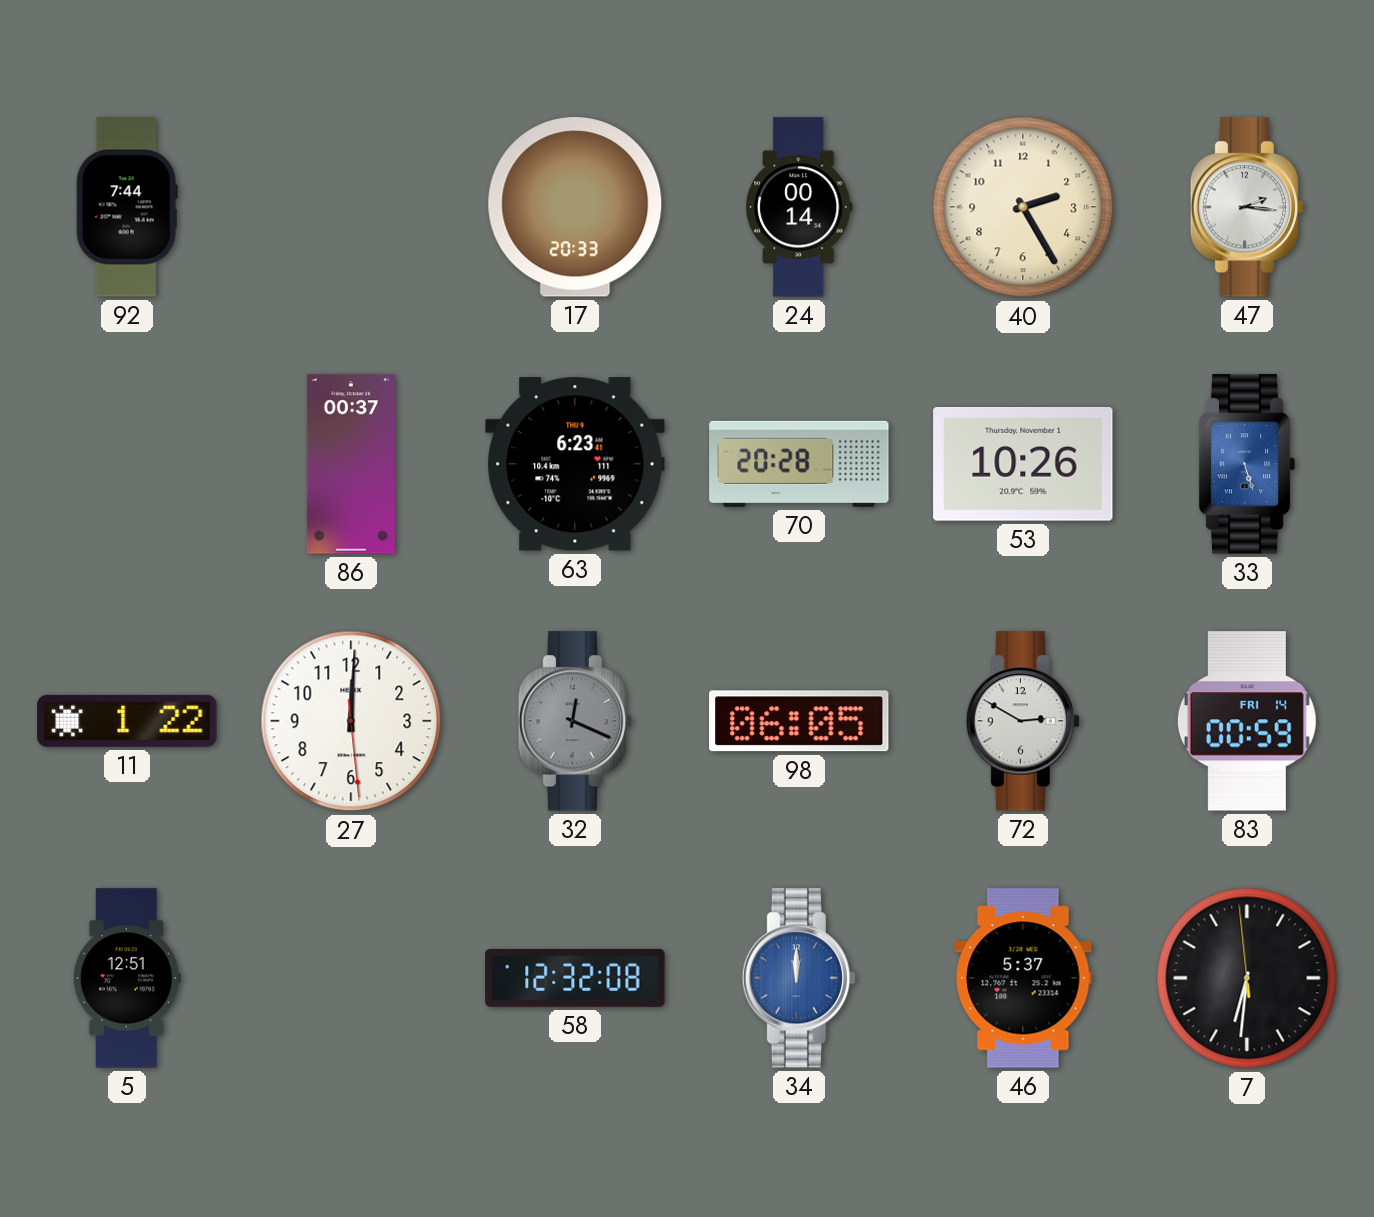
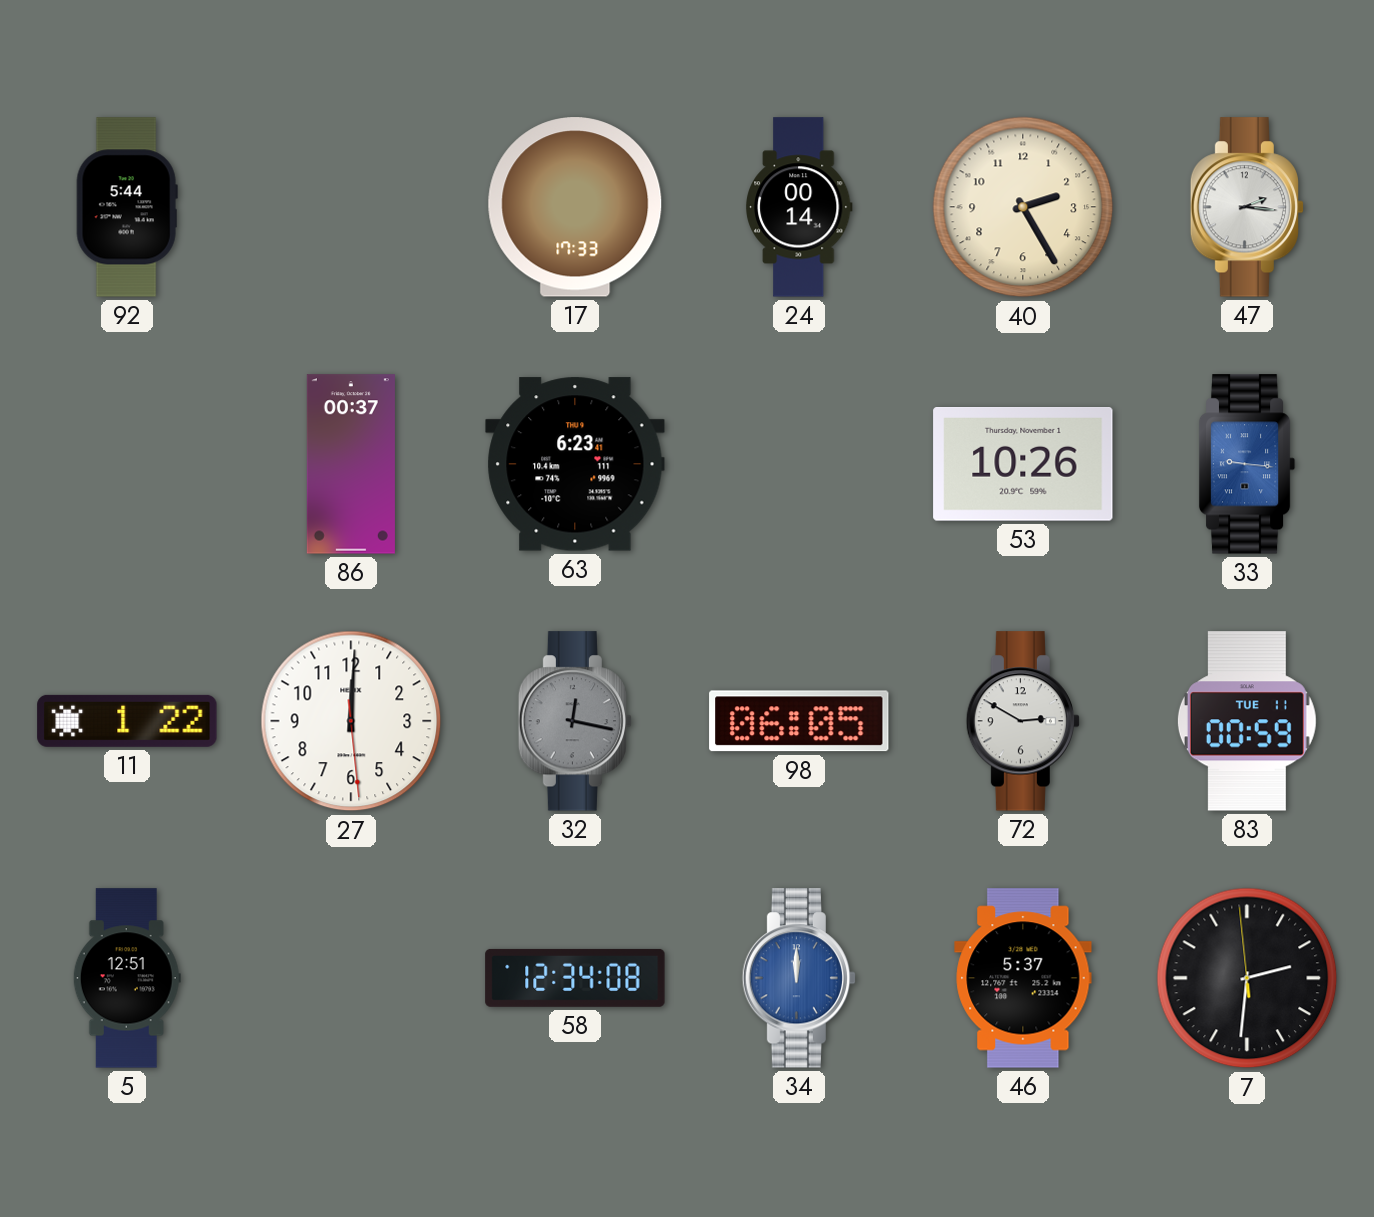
92: 7:44 -> 5:44 (127, 207)
17: 20:33 -> 17:33 (575, 207)
70: 20:28 -> none (799, 464)
33: 5:27 -> 9:16 (1247, 464)
32: 12:19 -> 12:17 (574, 721)
83 date: FRI 14 -> TUE 11 (1247, 721)
58: 12:32 -> 12:34 (575, 978)
7: 6:30 -> 2:30 (1247, 978)
